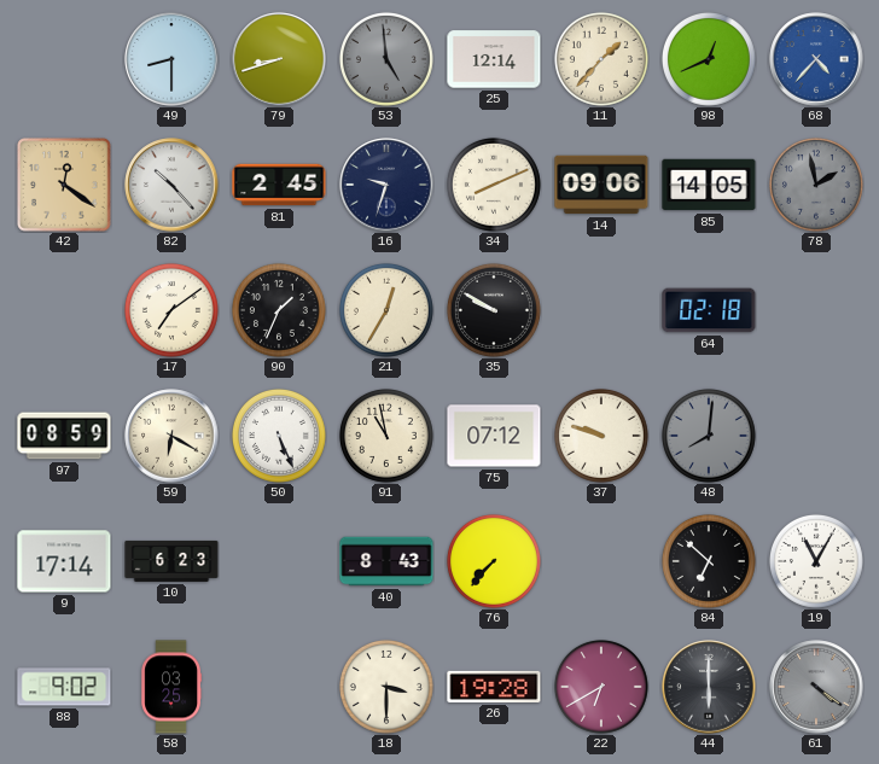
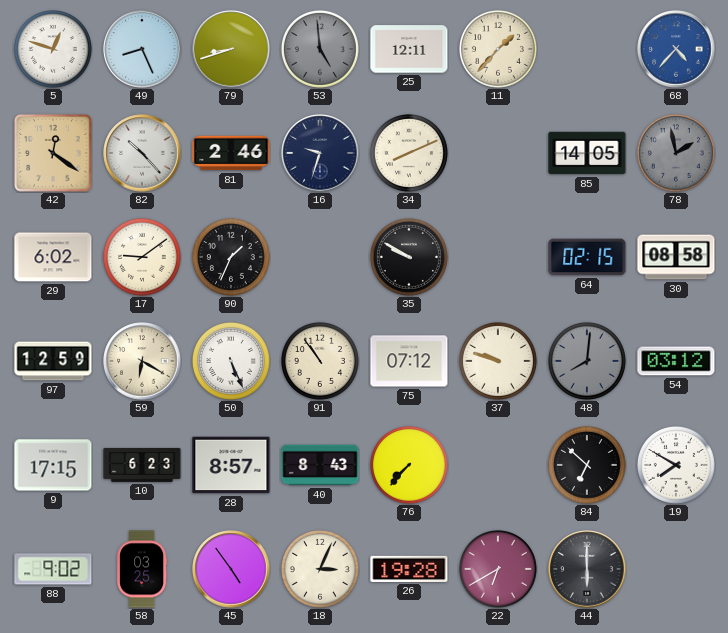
5: none -> 12:48 (53, 49)
49: 8:30 -> 8:26 (142, 49)
25: 12:14 -> 12:11 (409, 49)
98: 12:41 -> none (709, 59)
81: 2:45 -> 2:46 (231, 153)
14: 09:06 -> none (601, 185)
29: none -> 6:02 (53, 257)
17: 7:09 -> 9:09 (142, 257)
21: 12:35 -> none (386, 310)
64: 02:18 -> 02:15 (587, 257)
30: none -> 08:58 (676, 257)
97: 08:59 -> 12:59 (53, 361)
91: 10:58 -> 10:54 (320, 361)
54: none -> 03:12 (676, 361)
9: 17:14 -> 17:15 (53, 465)
28: none -> 8:57 (231, 465)
19: 11:05 -> 7:50 (676, 465)
45: none -> 4:54 (231, 569)
18: 3:30 -> 3:04 (320, 569)
61: 4:21 -> none (816, 687)
